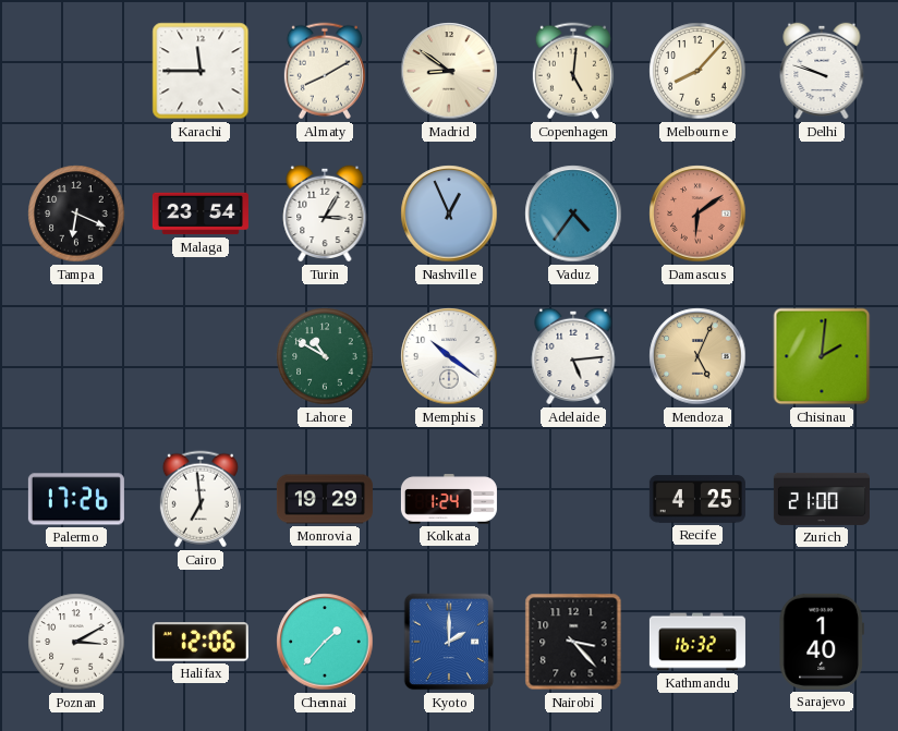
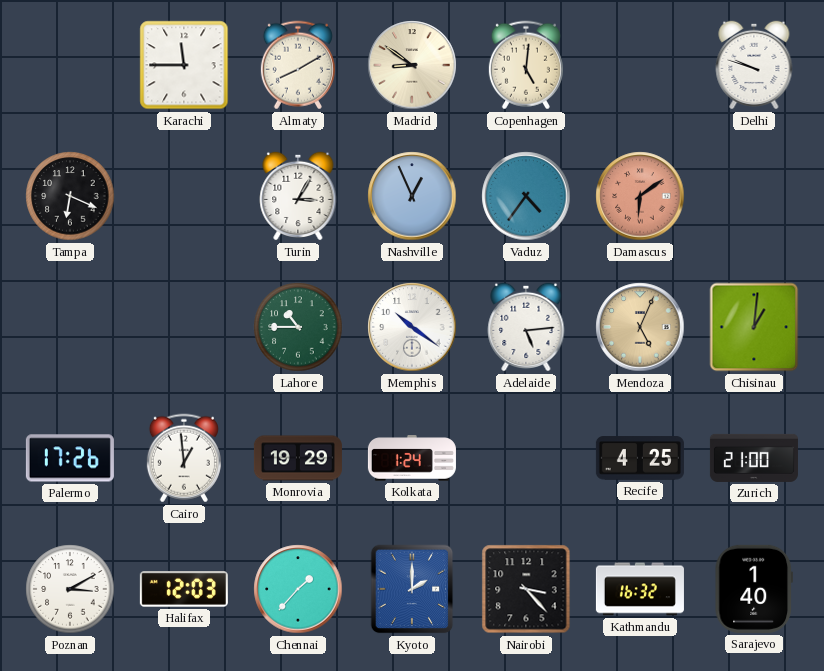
Melbourne: 8:07 -> none (697, 71)
Malaga: 23:54 -> none (201, 214)
Lahore: 10:50 -> 10:45 (298, 327)
Chisinau: 2:01 -> 1:01 (754, 327)
Cairo: 6:59 -> 12:59 (184, 458)
Halifax: 12:06 -> 12:03 (184, 589)
